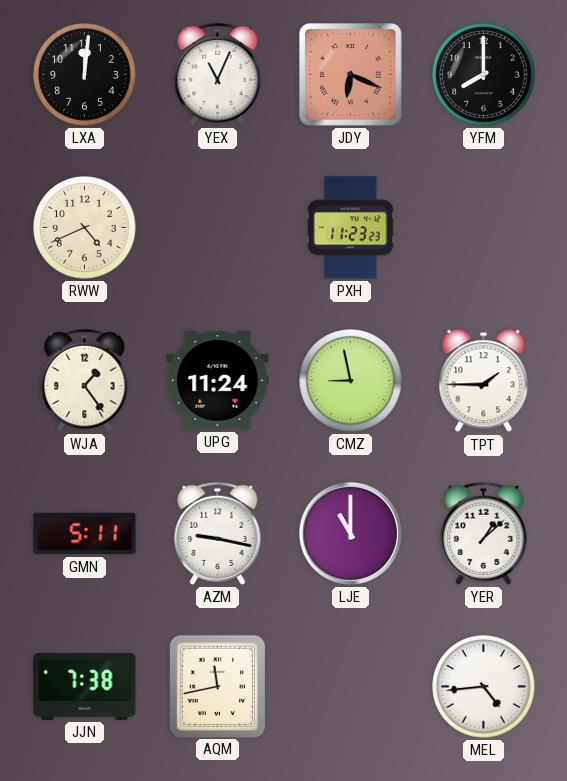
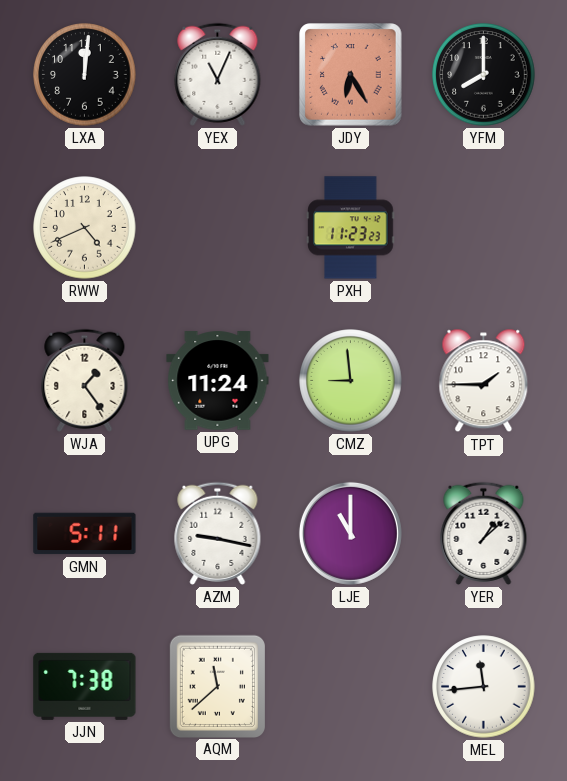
JDY: 6:19 -> 6:25 (351, 75)
CMZ: 8:58 -> 8:59 (351, 381)
AQM: 11:43 -> 11:38 (217, 686)
MEL: 4:44 -> 11:44 (484, 687)
